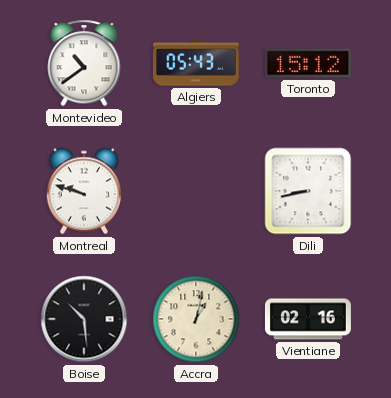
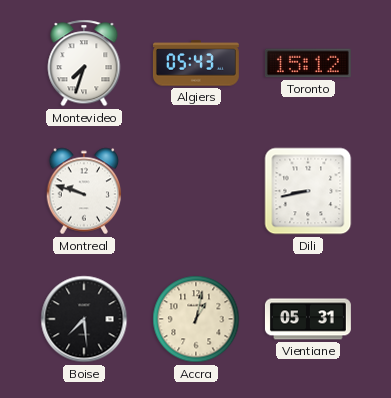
Montevideo: 10:39 -> 7:33 (84, 63)
Boise: 10:29 -> 7:29 (84, 319)
Vientiane: 02:16 -> 05:31 (308, 319)
